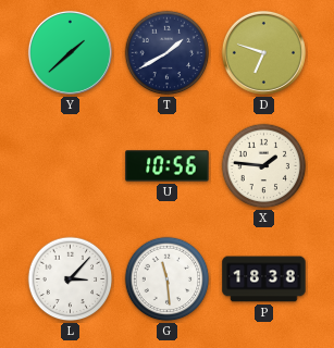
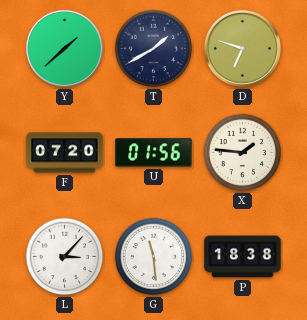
F: none -> 07:20 (65, 153)
U: 10:56 -> 01:56 (154, 153)
